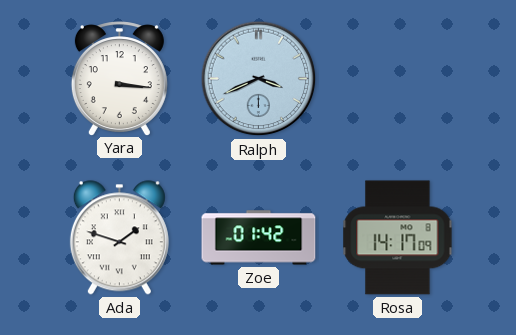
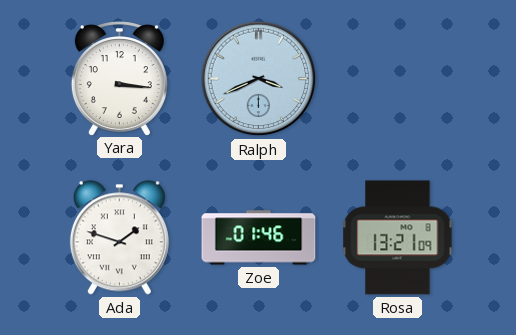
Zoe: 01:42 -> 01:46 (259, 238)
Rosa: 14:17 -> 13:21 (398, 238)
